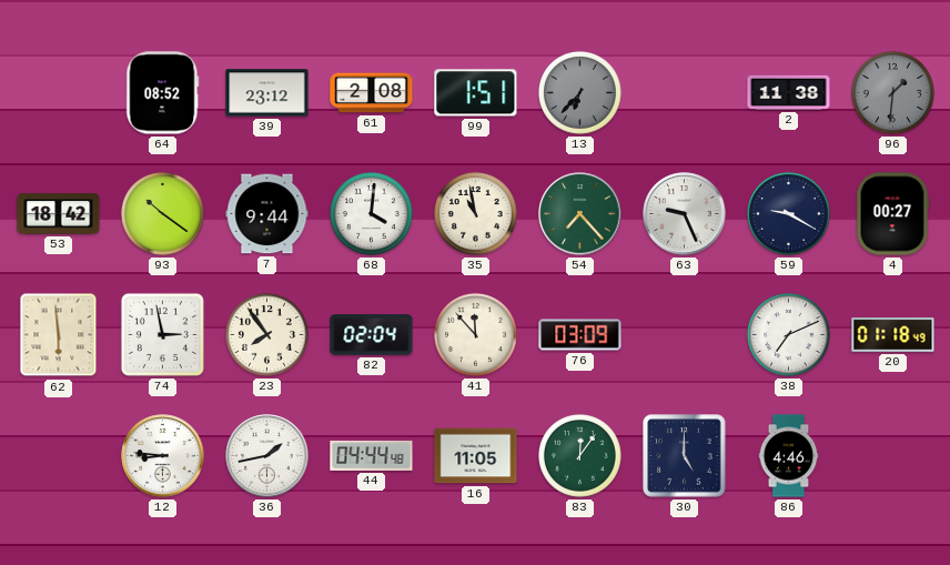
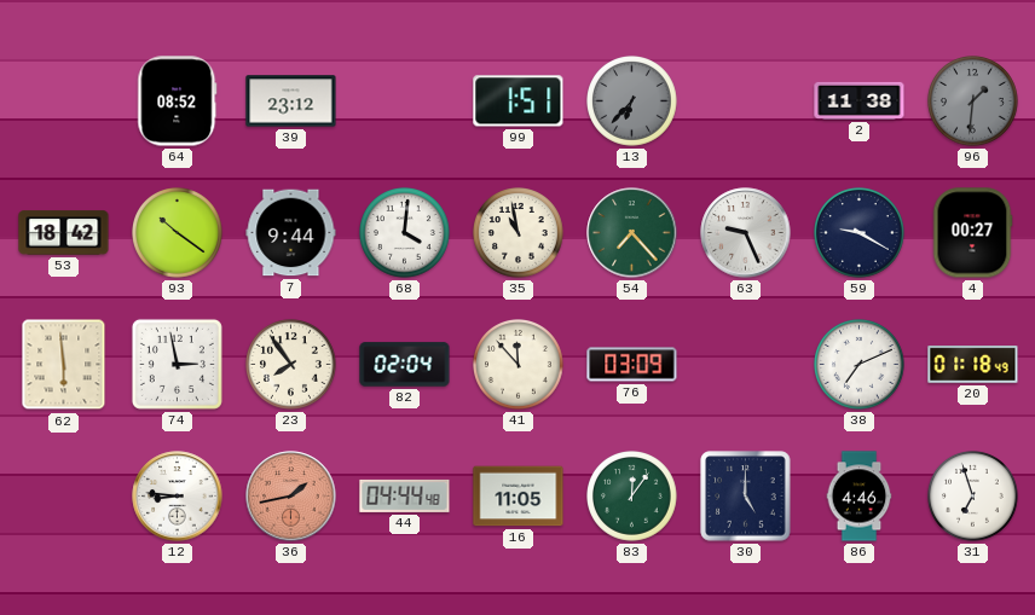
61: 2:08 -> none (372, 93)
36 dial: white -> salmon (291, 497)
31: none -> 6:57 (973, 497)
